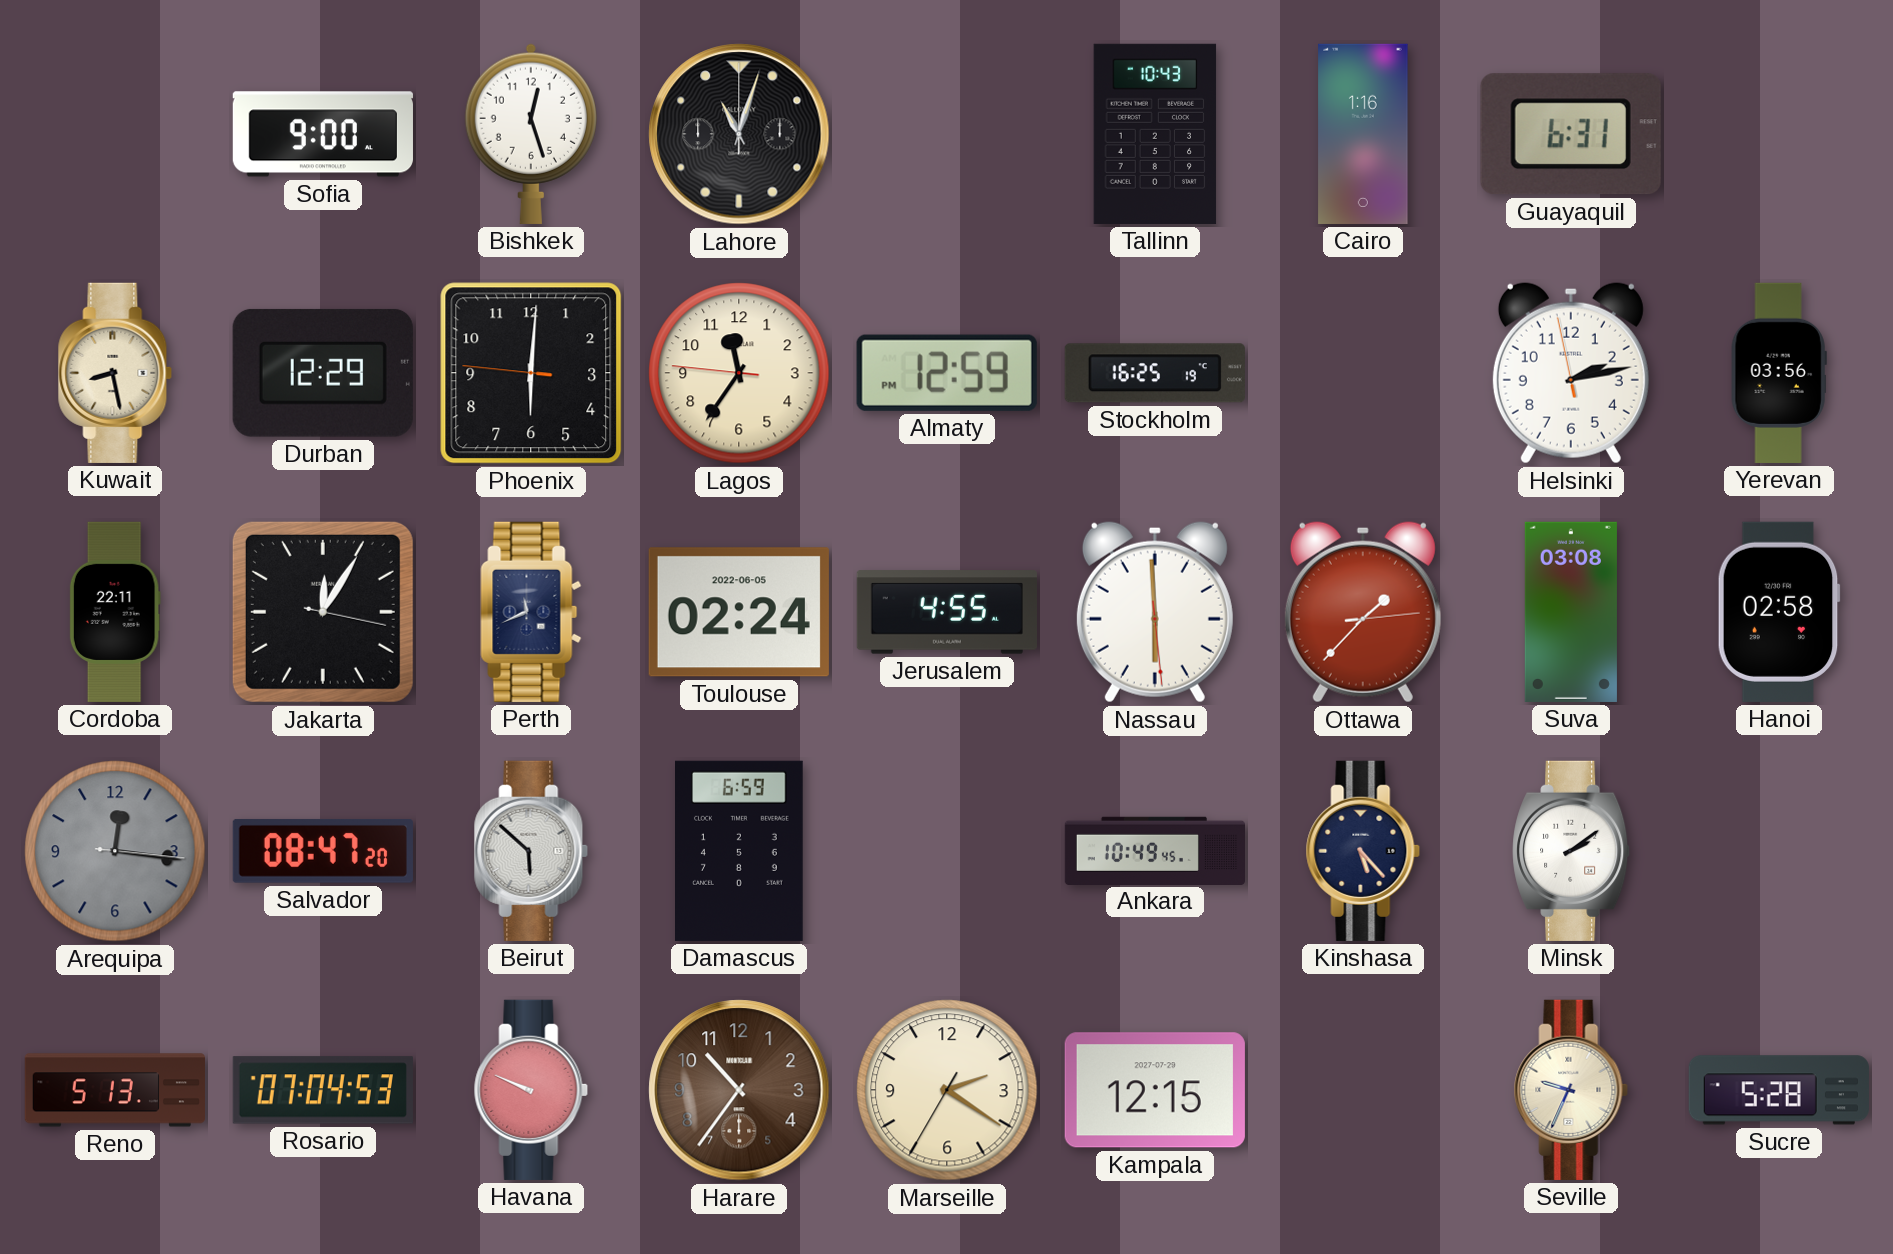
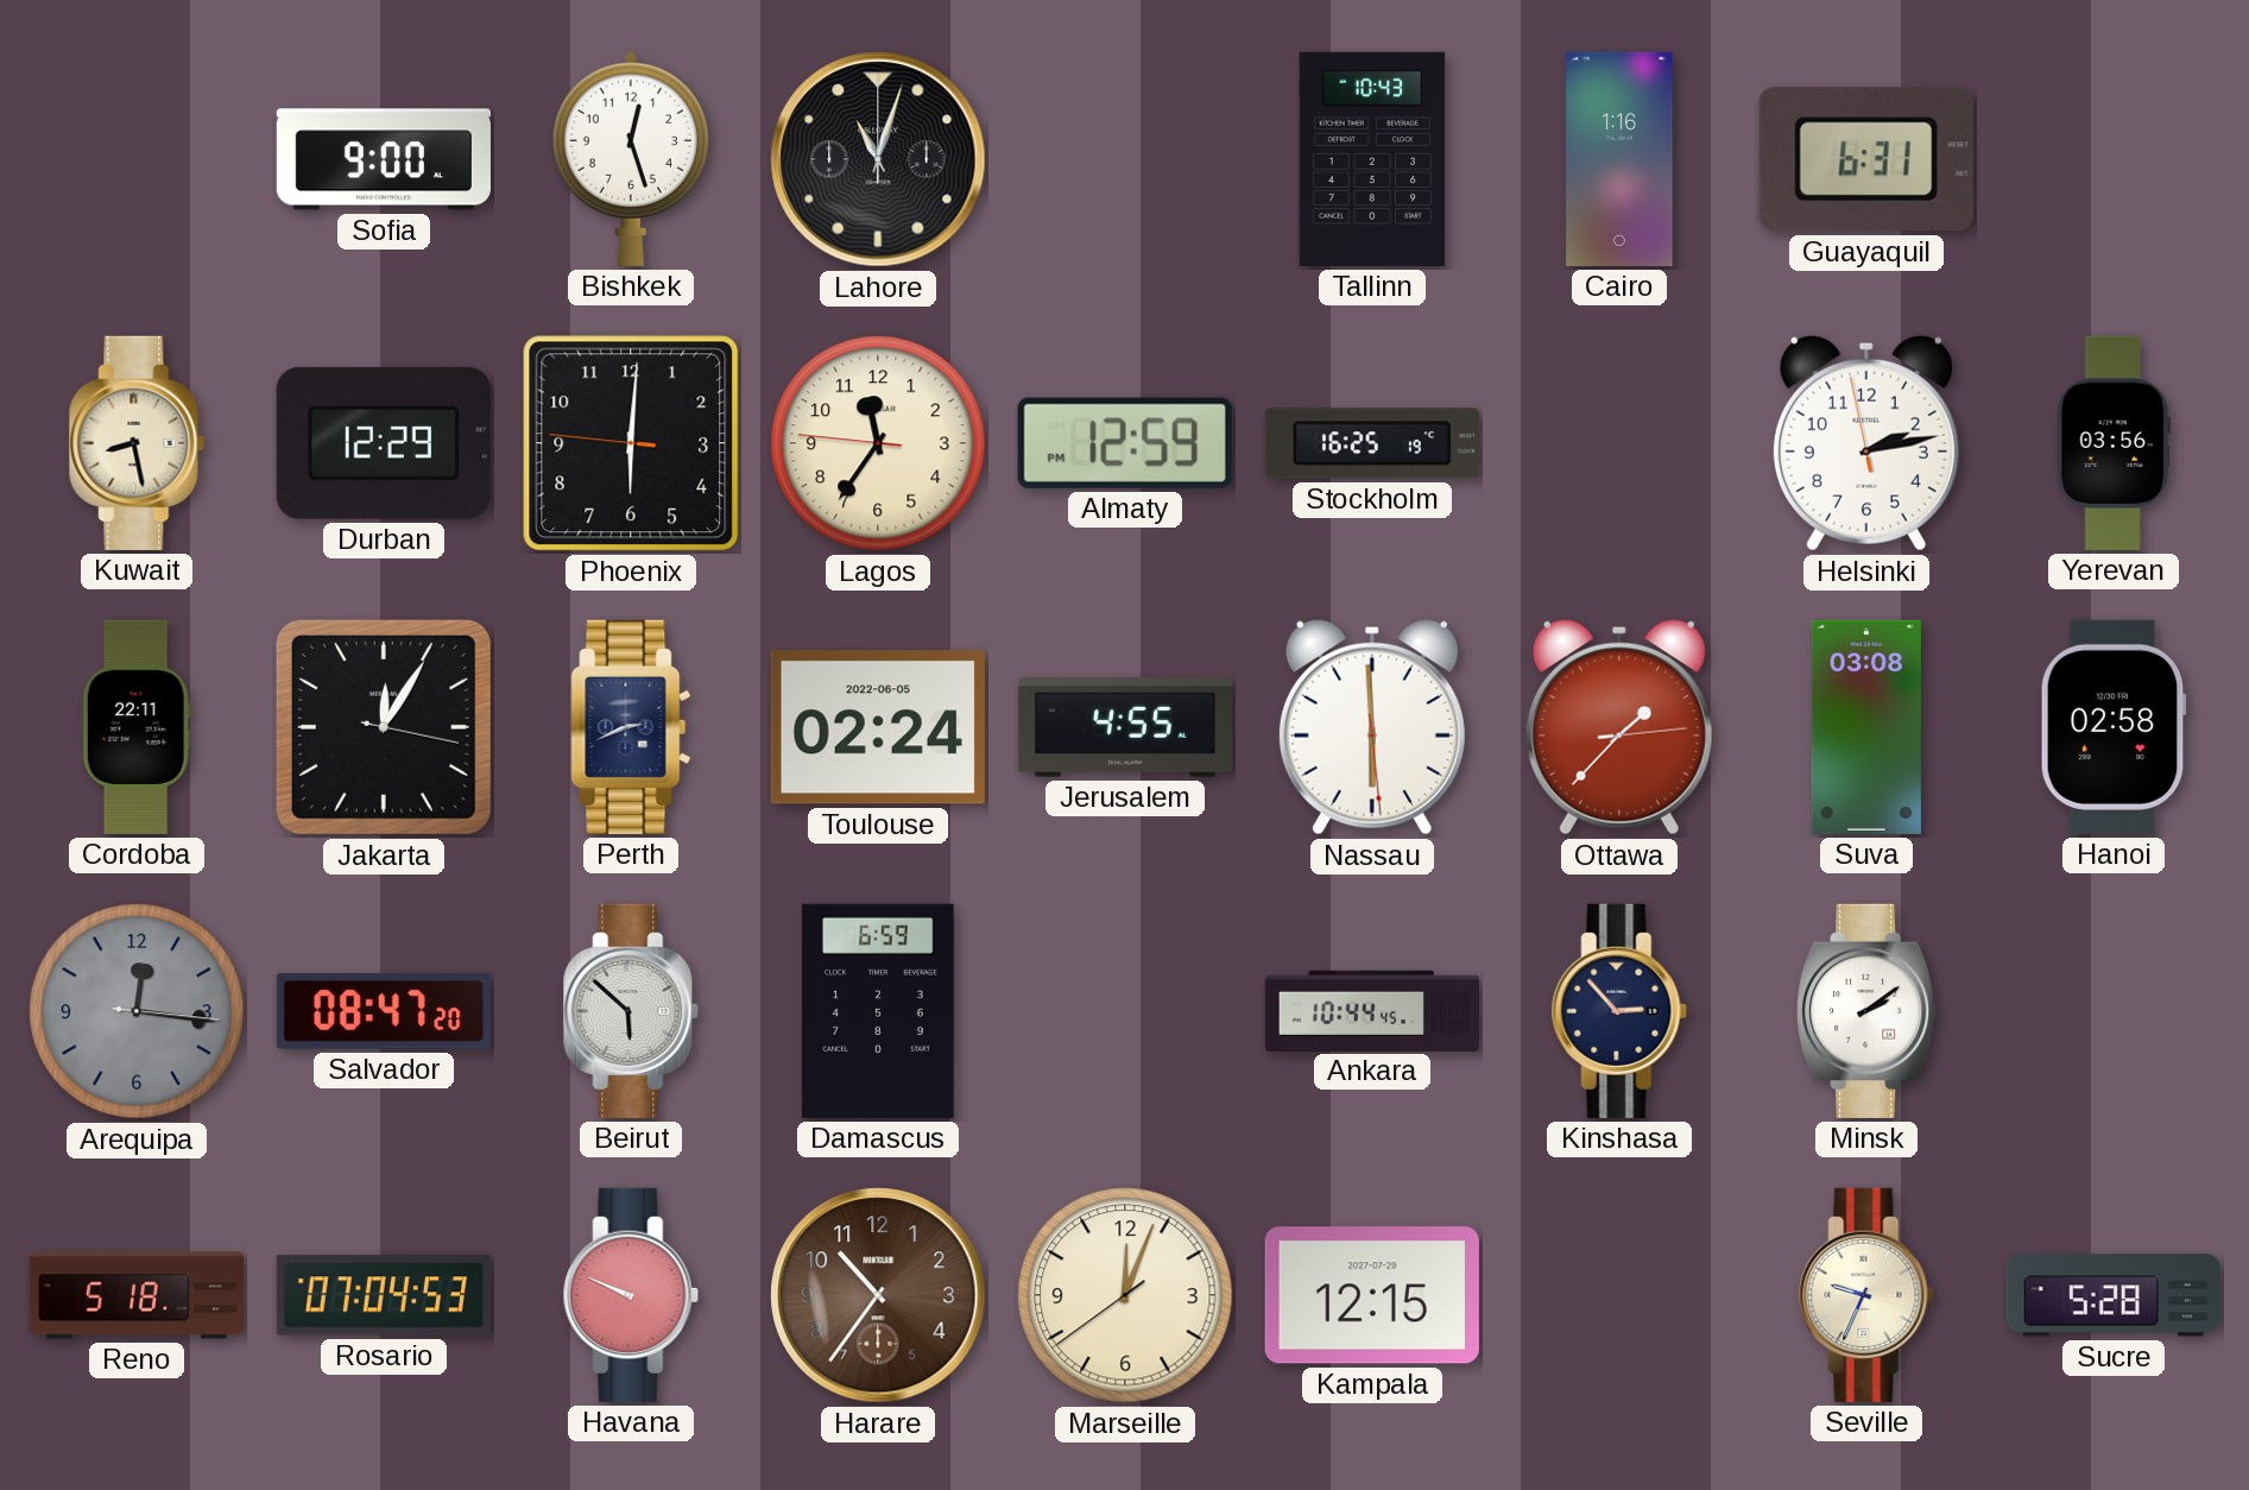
Perth: 11:41 -> 2:41 (631, 727)
Ankara: 10:49 -> 10:44 (1371, 1010)
Kinshasa: 5:23 -> 2:53 (1619, 1011)
Reno: 5:13 -> 5:18 (137, 1295)
Marseille: 2:20 -> 12:03 (1125, 1295)
